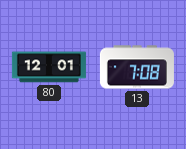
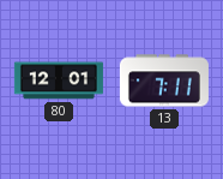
13: 7:08 -> 7:11 (164, 80)
